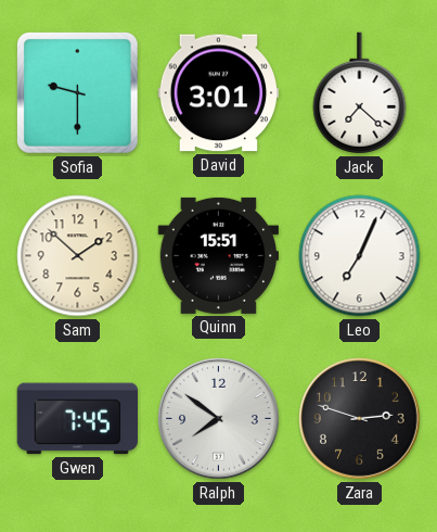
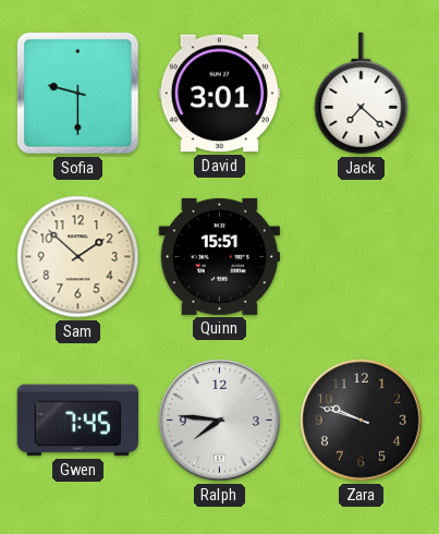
Leo: 7:04 -> none (360, 256)
Ralph: 7:51 -> 7:46 (220, 421)
Zara: 2:48 -> 9:48 (362, 421)
